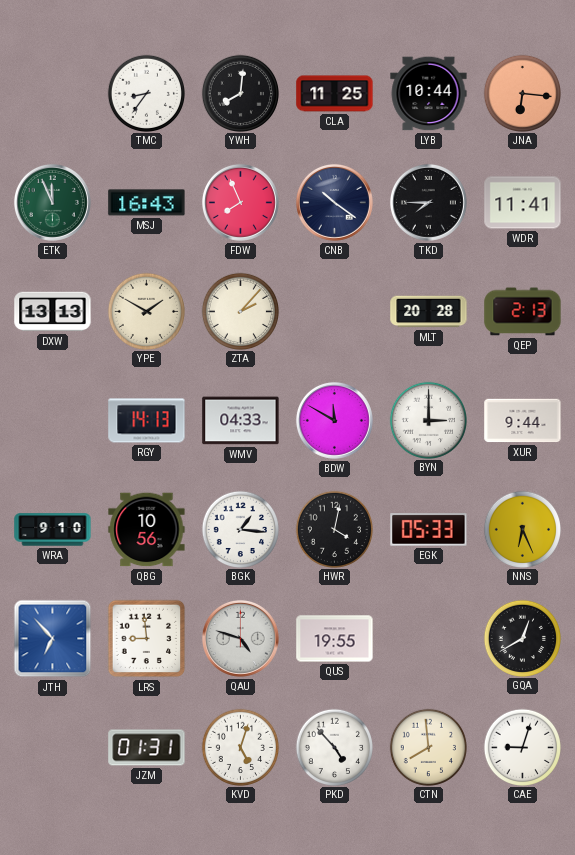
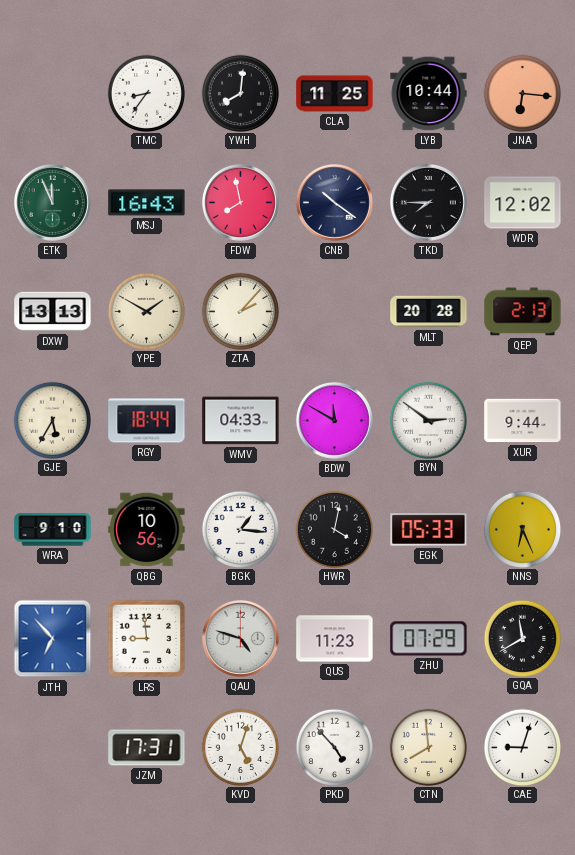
FDW: 7:56 -> 7:58 (240, 202)
WDR: 11:41 -> 12:02 (523, 203)
GJE: none -> 5:35 (52, 420)
RGY: 14:13 -> 18:44 (147, 421)
BYN: 3:00 -> 2:51 (428, 420)
QUS: 19:55 -> 11:23 (335, 639)
ZHU: none -> 07:29 (429, 639)
GQA: 12:40 -> 11:40 (522, 638)
JZM: 01:31 -> 17:31 (147, 748)
